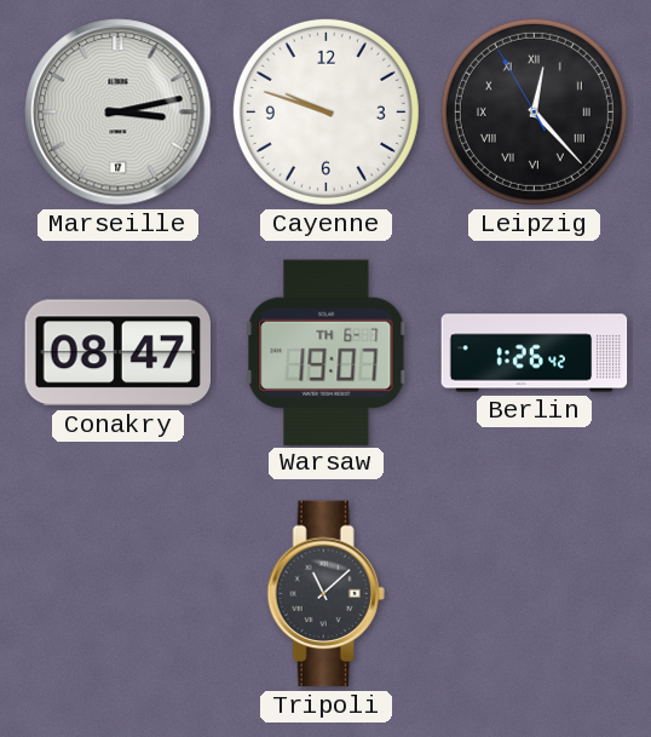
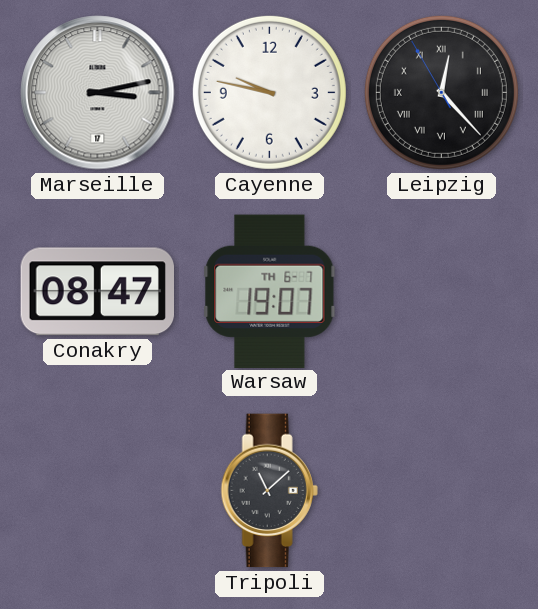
Cayenne: 9:48 -> 9:47 (269, 92)
Berlin: 1:26 -> none (535, 353)
